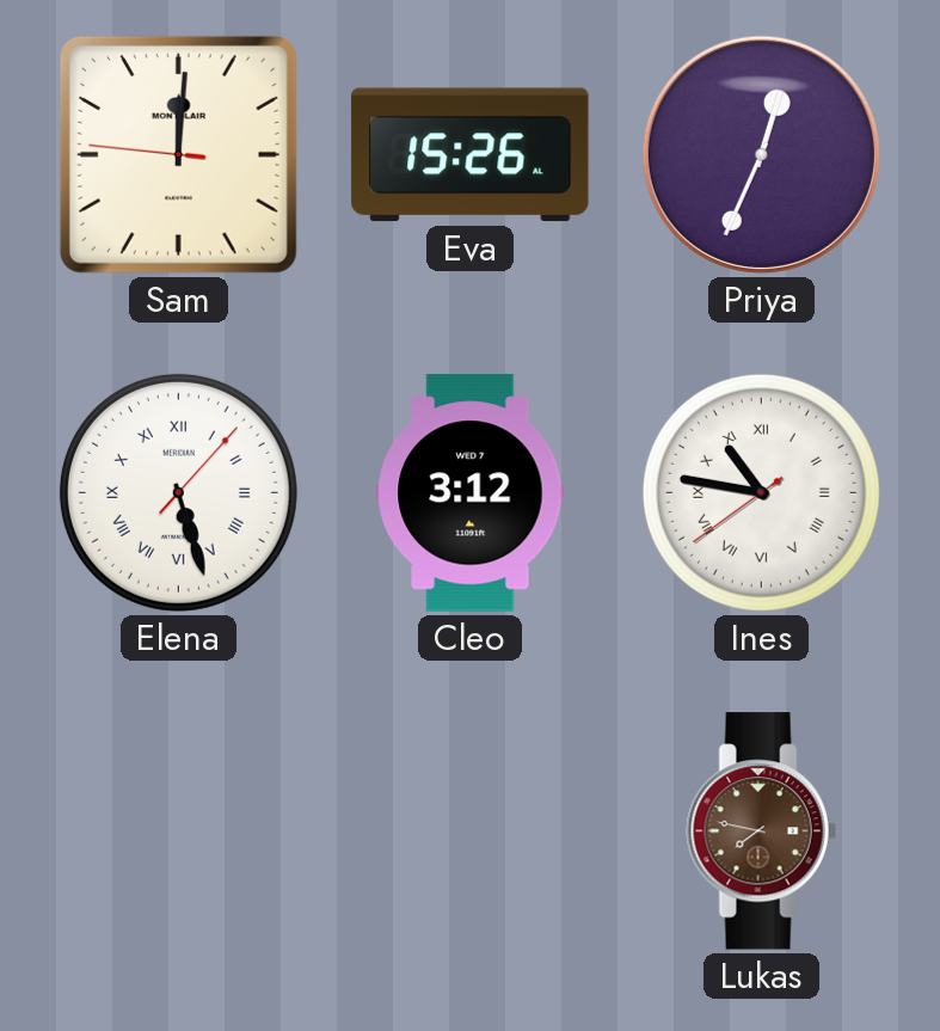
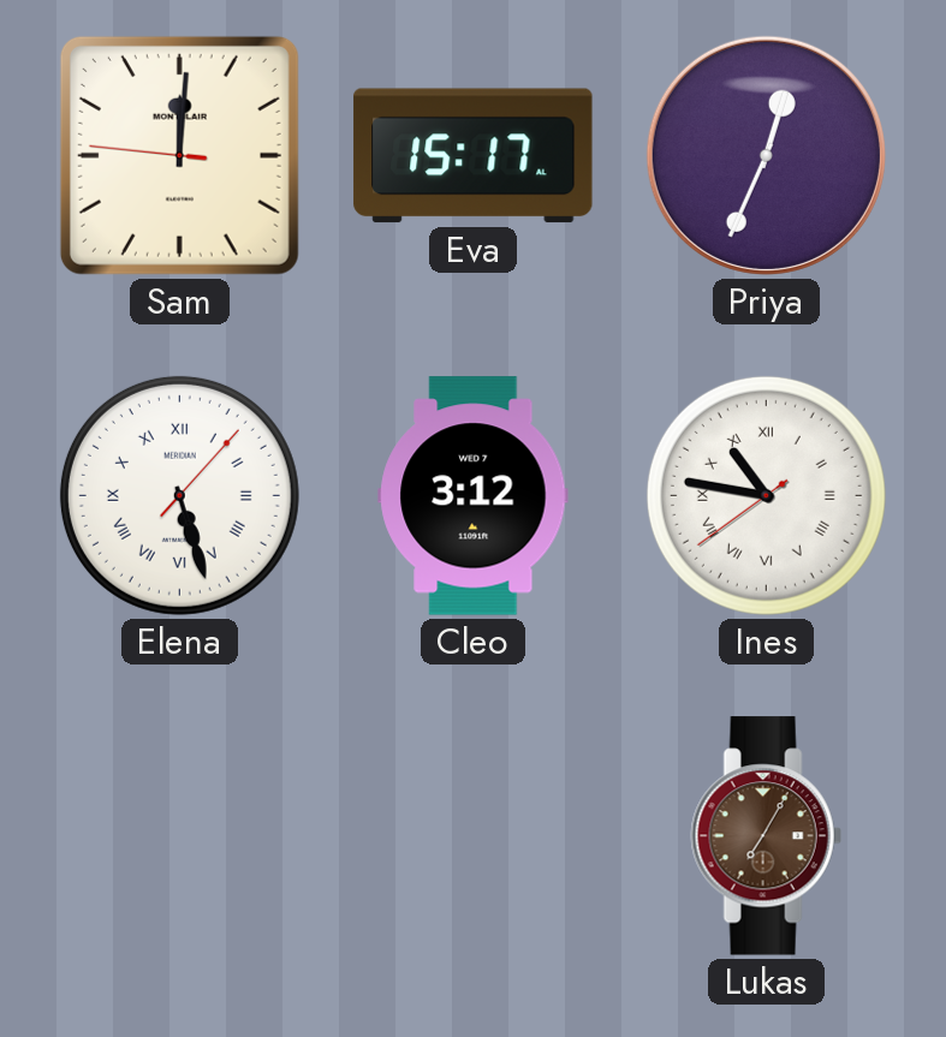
Eva: 15:26 -> 15:17 (474, 156)
Lukas: 7:47 -> 7:05 (766, 836)
